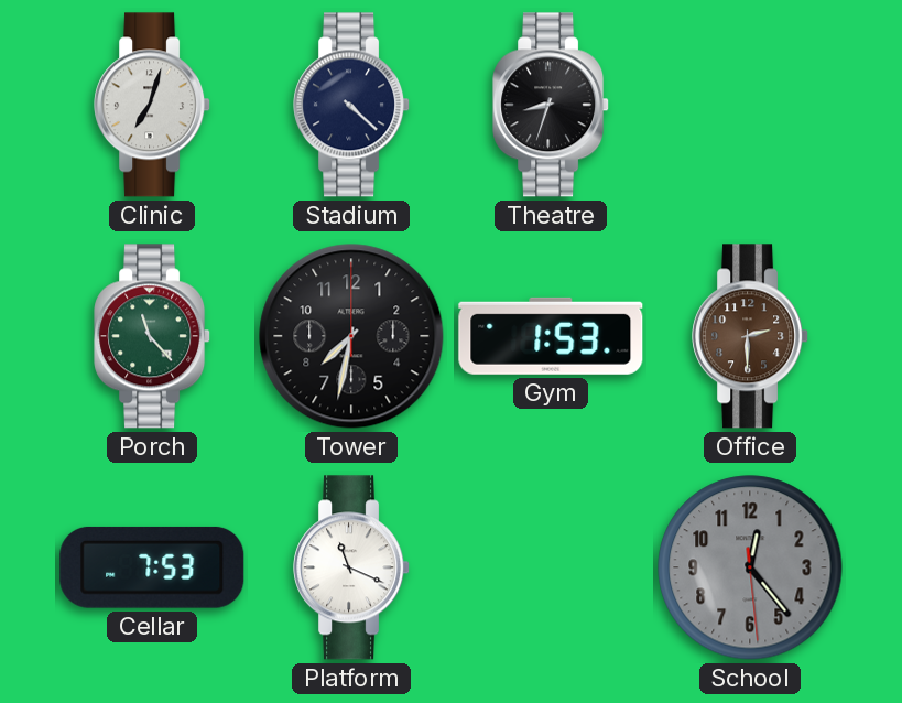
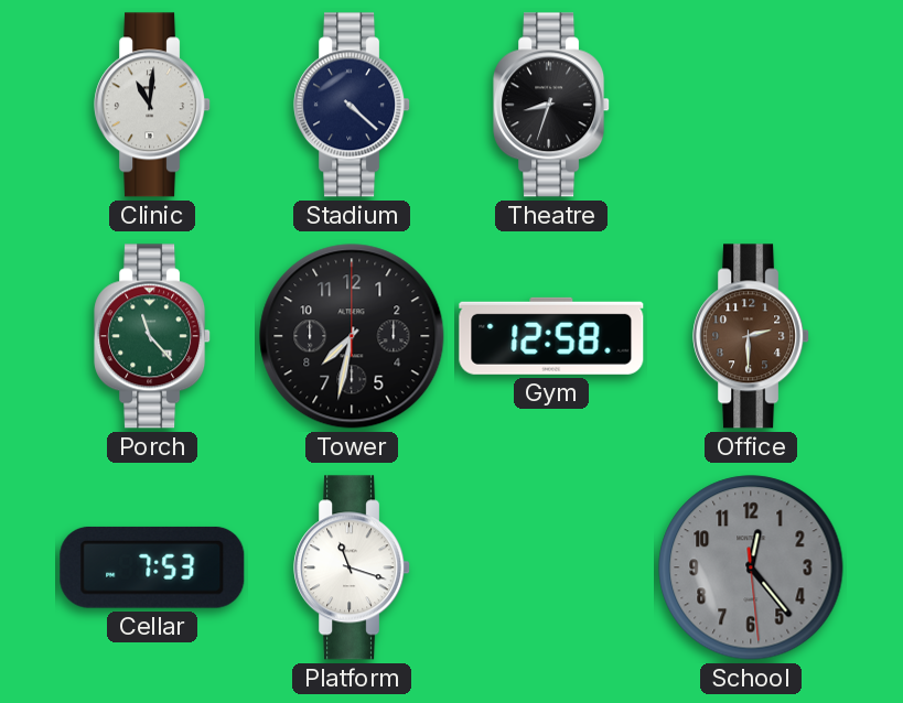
Clinic: 7:03 -> 11:01 (153, 105)
Gym: 1:53 -> 12:58 (551, 336)
Platform: 11:19 -> 11:18 (353, 567)
